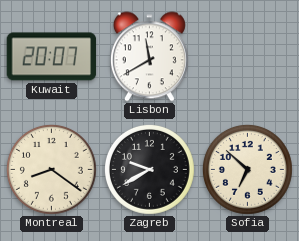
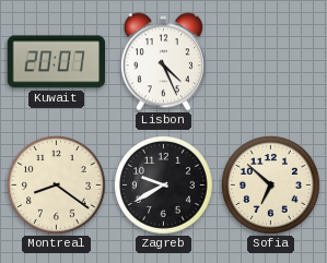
Lisbon: 11:40 -> 4:26 (163, 62)
